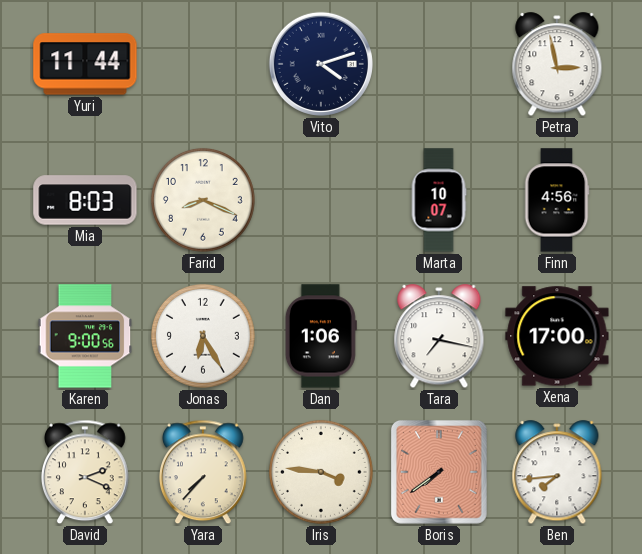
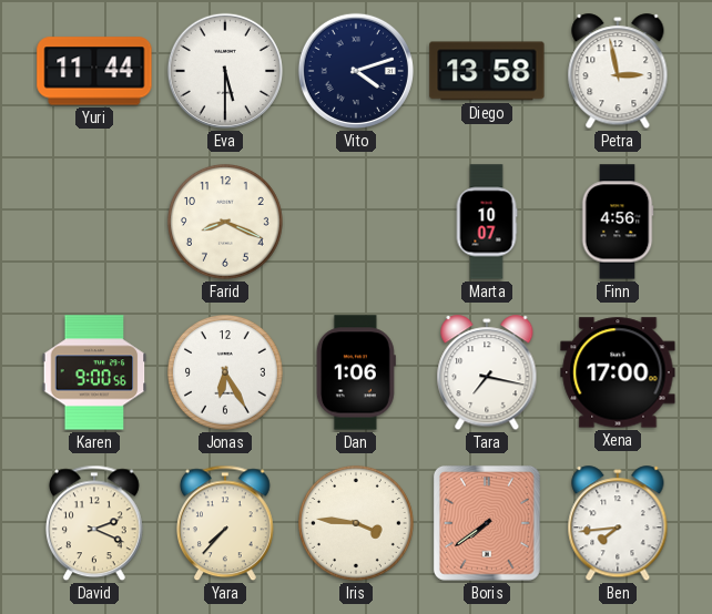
Eva: none -> 5:30 (225, 71)
Diego: none -> 13:58 (487, 71)
Mia: 8:03 -> none (85, 200)
